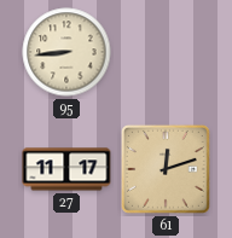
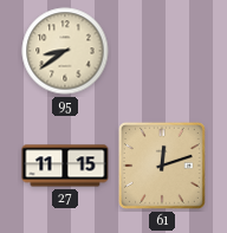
95: 8:44 -> 8:39 (65, 51)
27: 11:17 -> 11:15 (65, 166)
